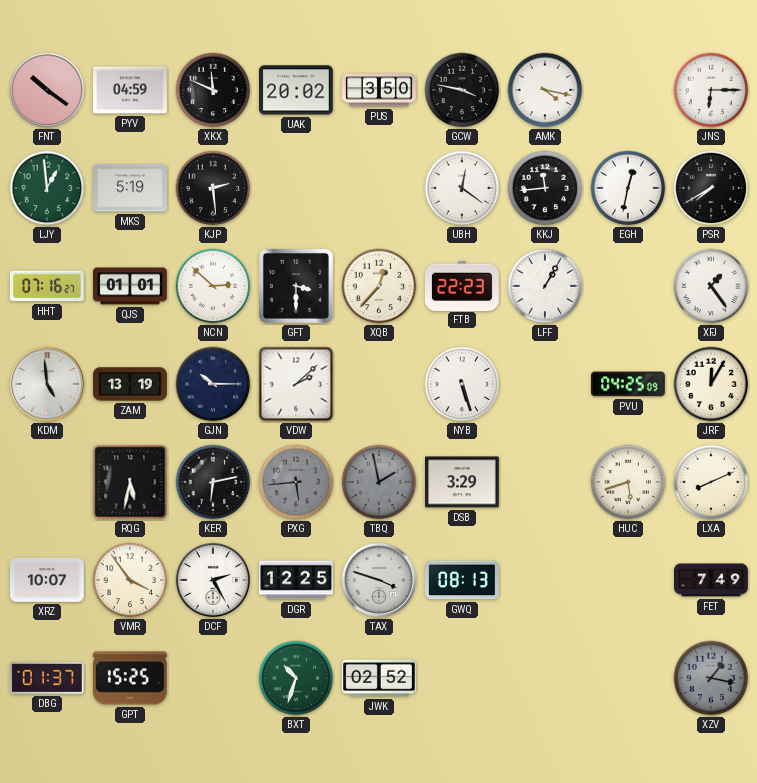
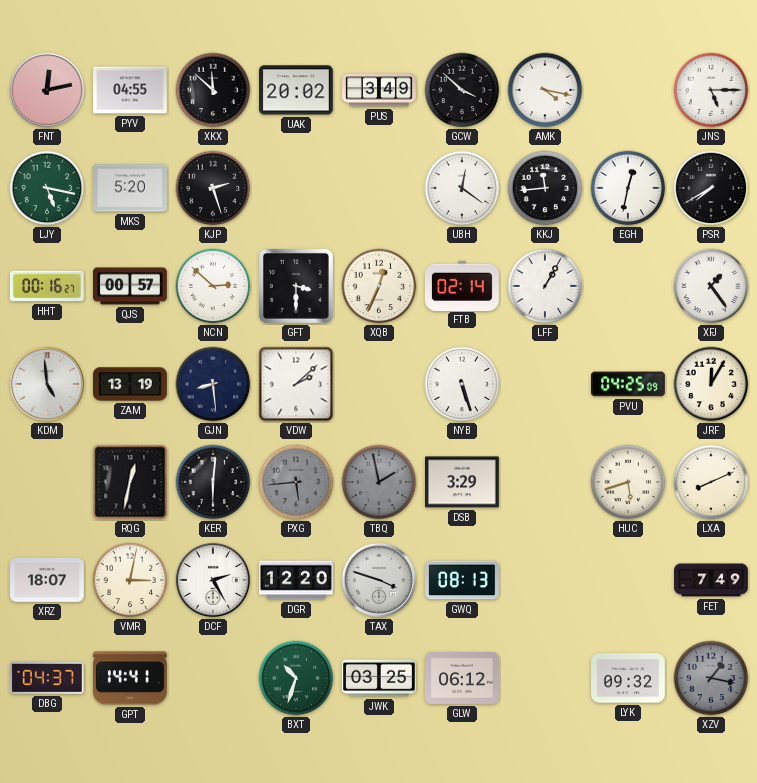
FNT: 10:21 -> 12:13 (47, 90)
PYV: 04:59 -> 04:55 (131, 90)
XKX: 11:49 -> 11:52 (213, 90)
PUS: 3:50 -> 3:49 (380, 90)
GCW: 3:47 -> 3:52 (462, 90)
JNS: 6:15 -> 5:15 (711, 90)
LJY: 12:59 -> 5:17 (47, 188)
MKS: 5:19 -> 5:20 (131, 188)
KJP: 2:29 -> 2:27 (213, 188)
HHT: 07:16 -> 00:16 (47, 286)
QJS: 01:01 -> 00:57 (131, 286)
XQB: 12:37 -> 12:34 (379, 286)
FTB: 22:23 -> 02:14 (463, 285)
GJN: 10:15 -> 8:29 (213, 384)
RQG: 5:32 -> 12:32 (130, 482)
KER: 6:13 -> 6:01 (213, 482)
XRZ: 10:07 -> 18:07 (48, 580)
VMR: 3:54 -> 3:02 (130, 580)
DGR: 12:25 -> 12:20 (297, 580)
DBG: 01:37 -> 04:37 (47, 678)
GPT: 15:25 -> 14:41 (130, 678)
JWK: 02:52 -> 03:25 (380, 678)
GLW: none -> 06:12 (463, 678)
LYK: none -> 09:32 (629, 678)
